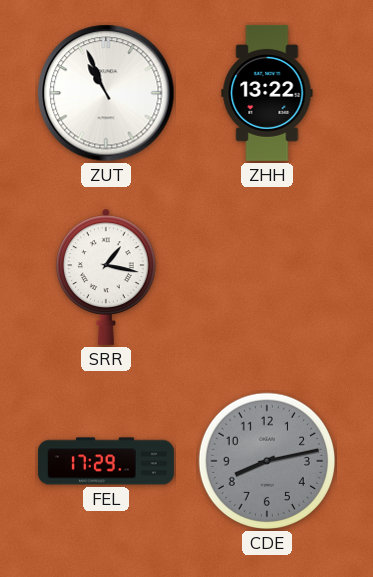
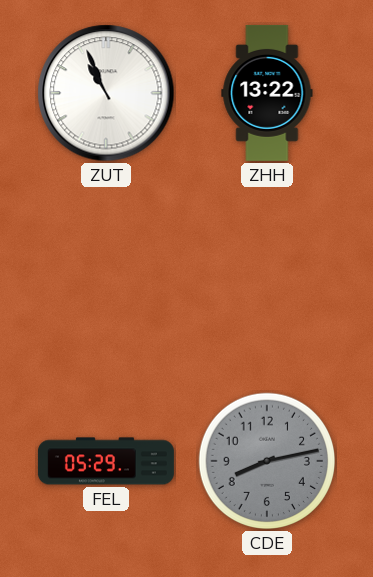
SRR: 1:17 -> none (106, 277)
FEL: 17:29 -> 05:29 (106, 461)
